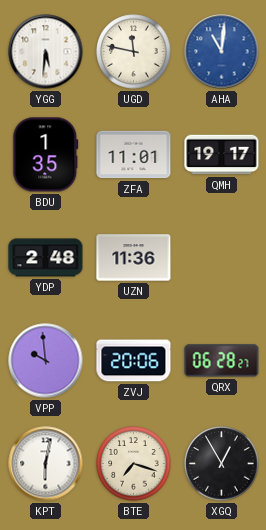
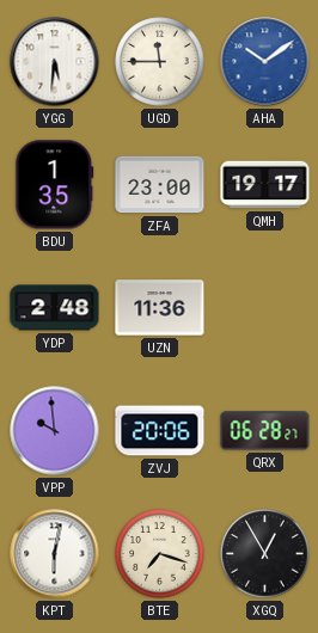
UGD: 11:47 -> 11:45 (160, 62)
AHA: 11:01 -> 10:09 (265, 62)
ZFA: 11:01 -> 23:00 (160, 185)
